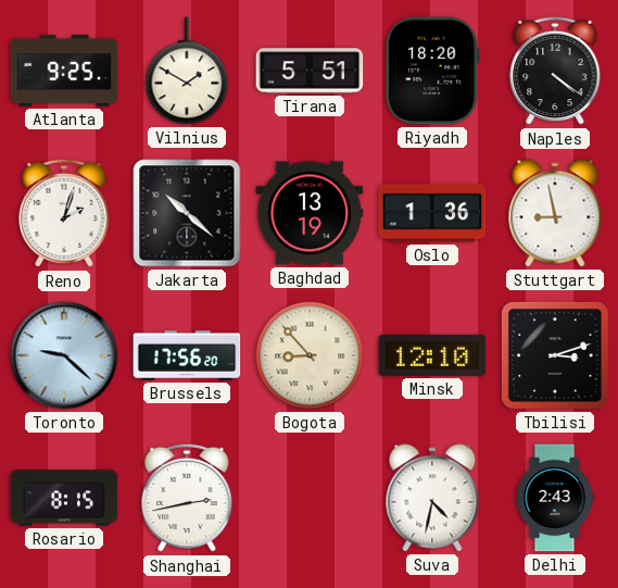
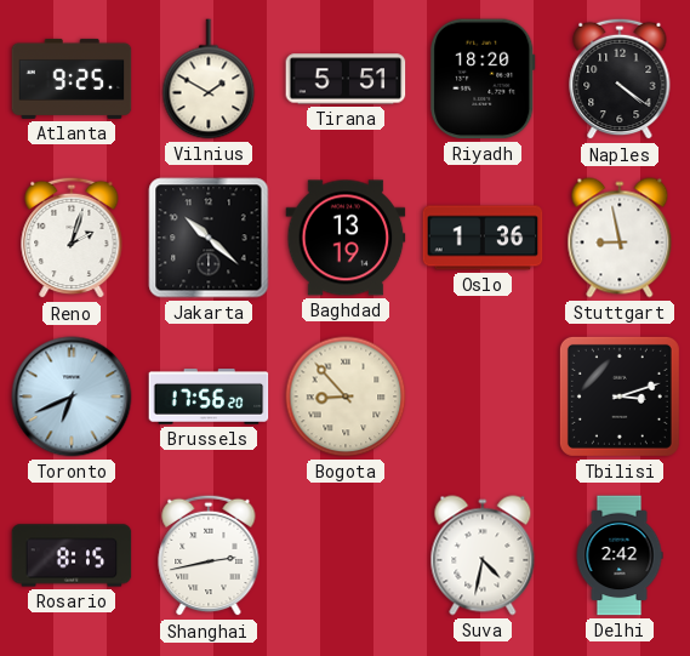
Toronto: 9:22 -> 6:41 (72, 397)
Minsk: 12:10 -> none (432, 355)
Delhi: 2:43 -> 2:42 (620, 555)
